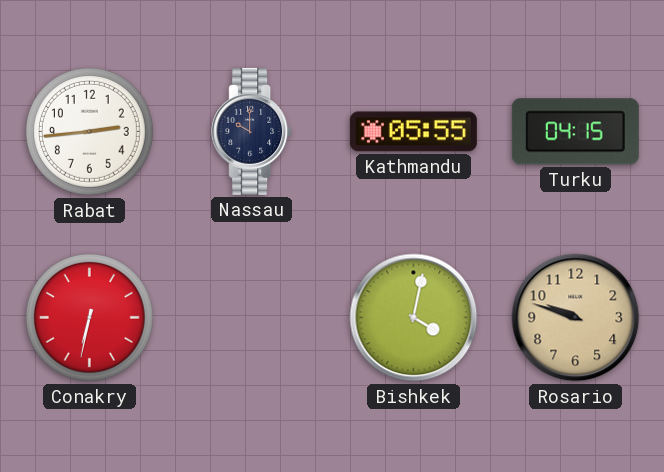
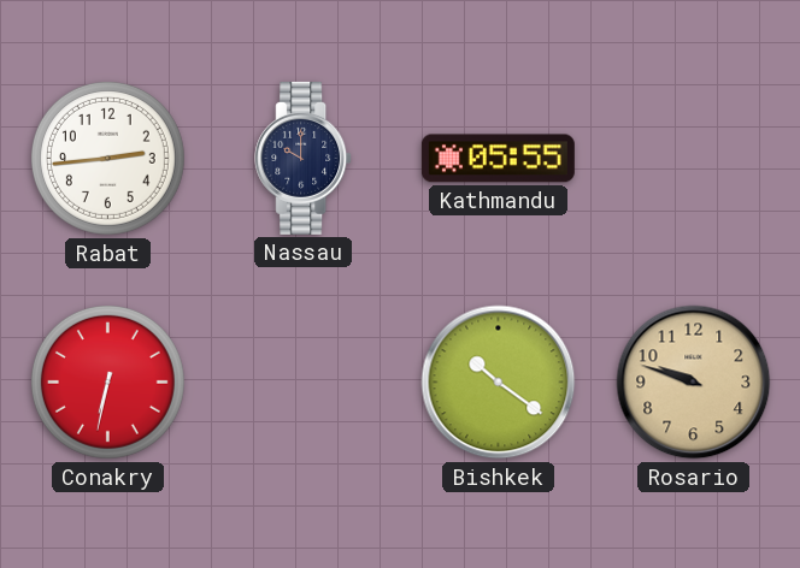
Turku: 04:15 -> none (575, 132)
Bishkek: 4:02 -> 10:21 (499, 383)
